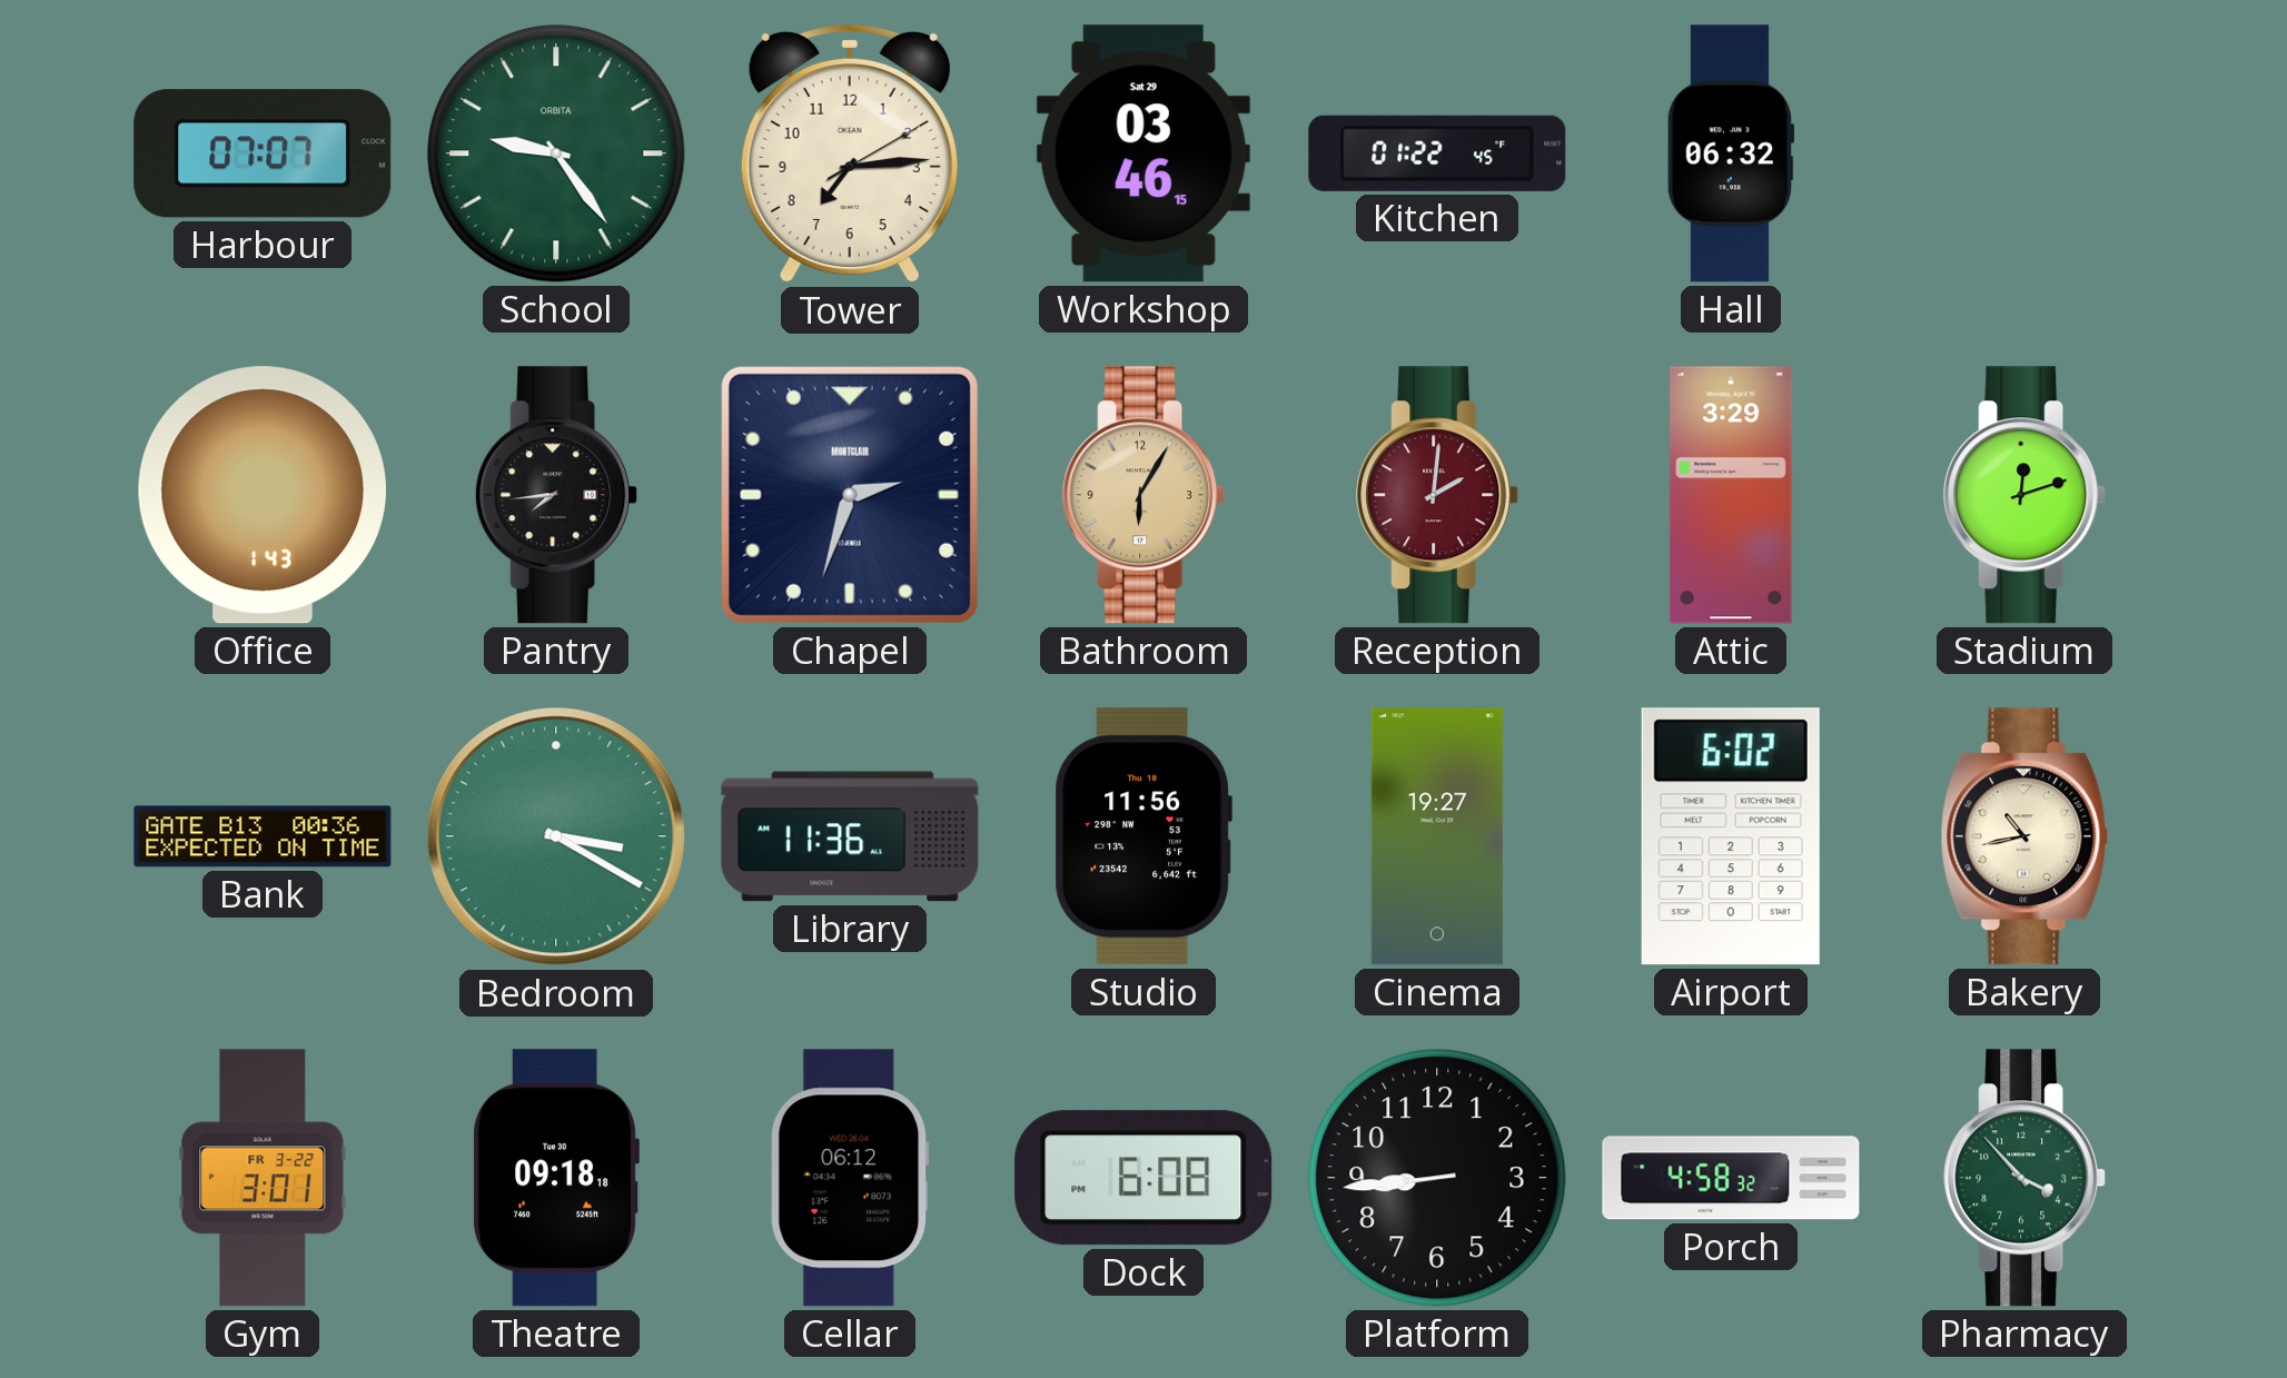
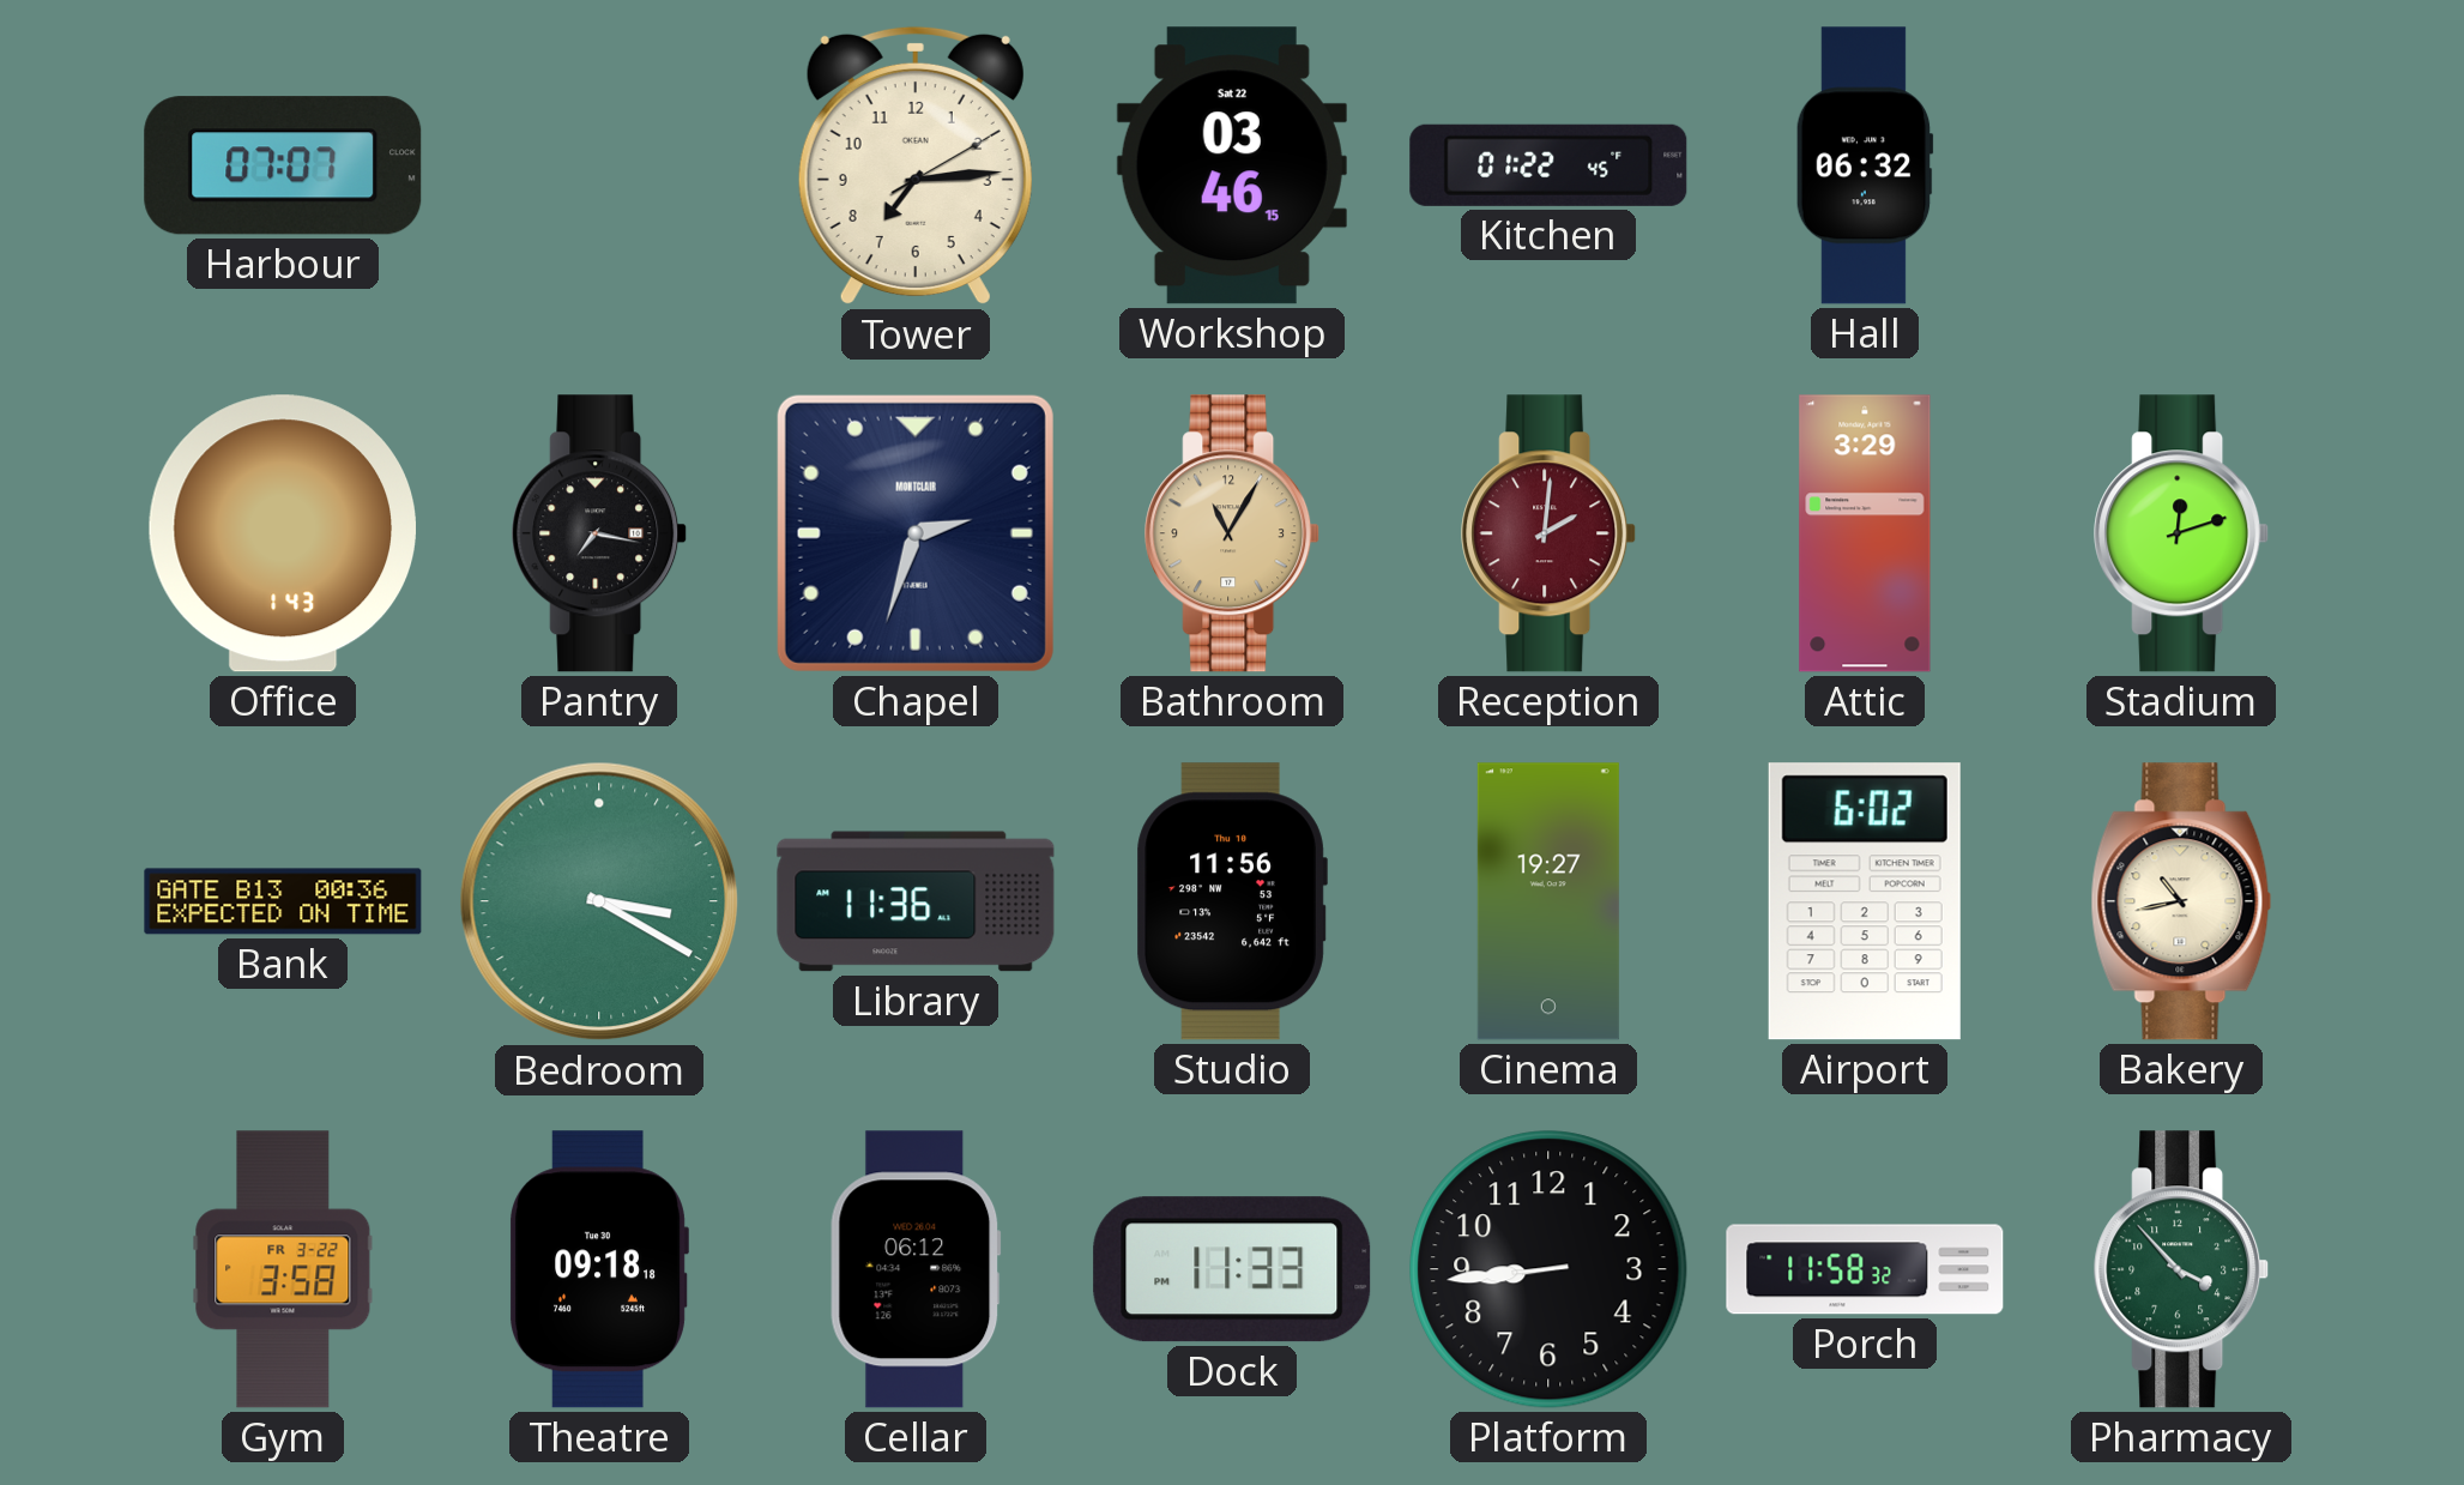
School: 9:24 -> none (556, 153)
Workshop date: Sat 29 -> Sat 22 (1232, 165)
Pantry: 7:44 -> 7:17 (600, 533)
Bathroom: 6:05 -> 11:05 (1233, 533)
Gym: 3:01 -> 3:58 (283, 1269)
Dock: 6:08 -> 11:33 (1232, 1269)
Porch: 4:58 -> 11:58 (1865, 1269)
